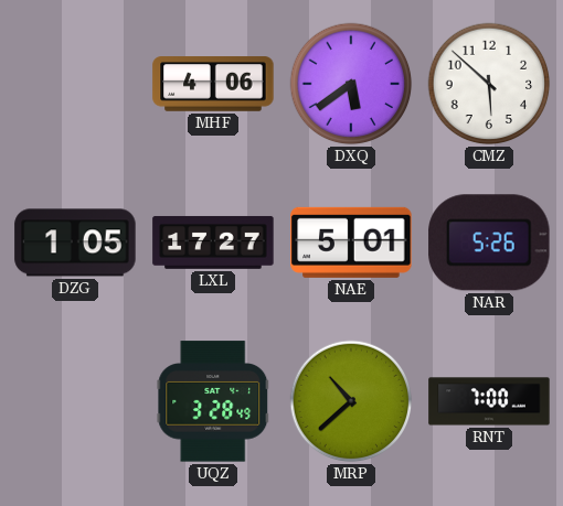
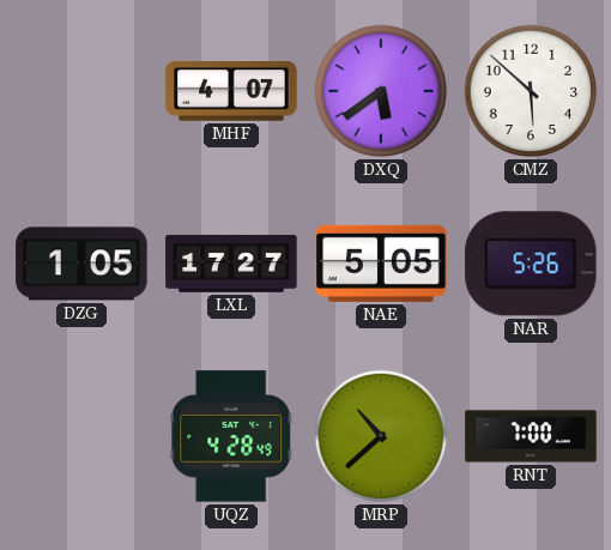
MHF: 4:06 -> 4:07 (231, 91)
NAE: 5:01 -> 5:05 (381, 264)
UQZ: 3:28 -> 4:28 (231, 436)
